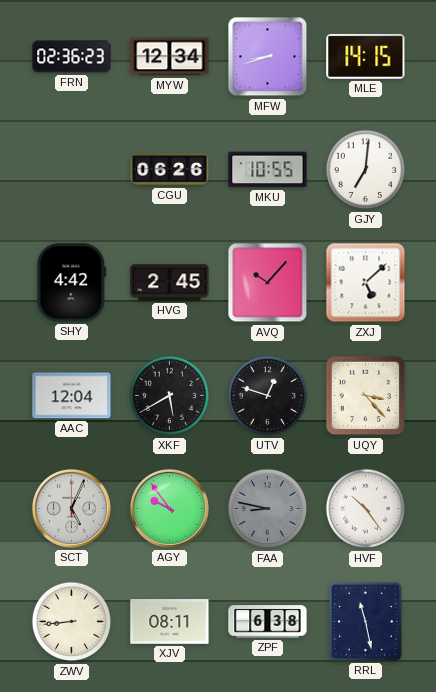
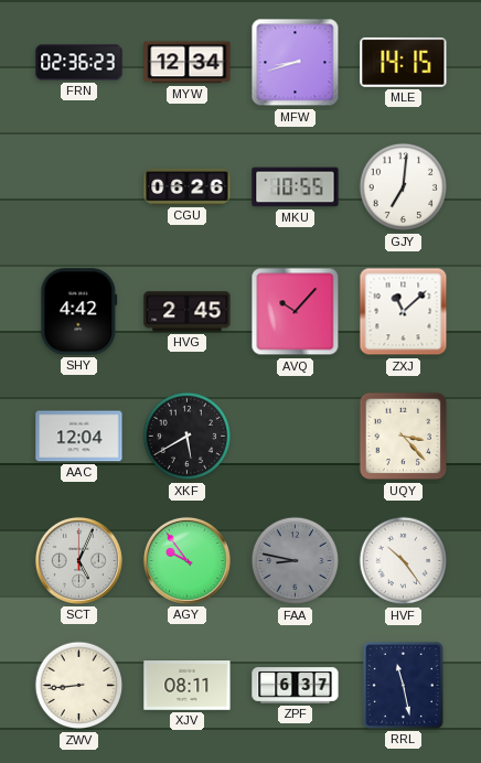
ZXJ: 5:08 -> 11:08 (404, 312)
UTV: 12:48 -> none (268, 396)
ZPF: 6:38 -> 6:37 (296, 686)
